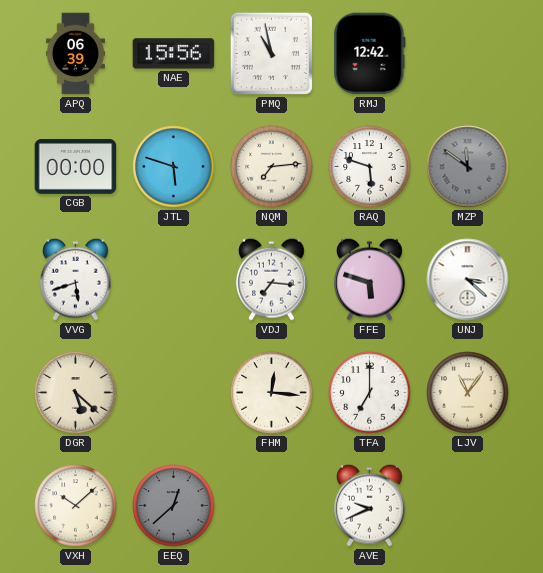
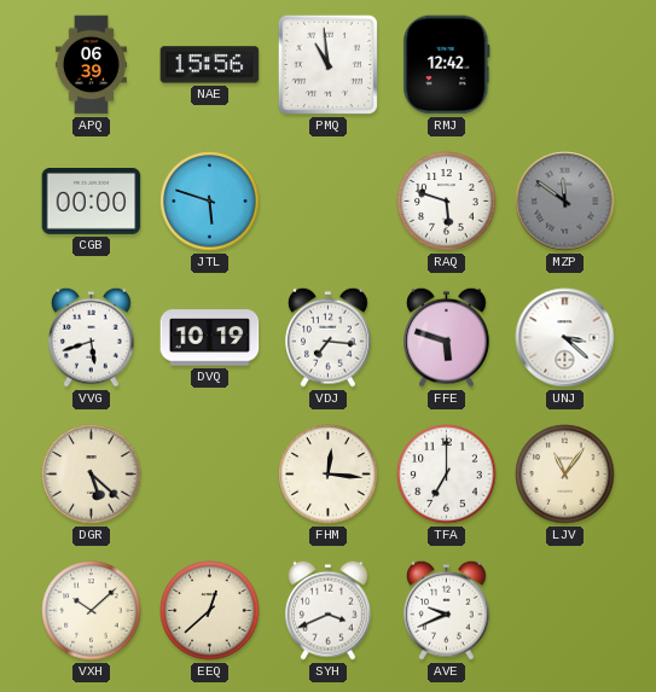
PMQ: 10:58 -> 10:59 (327, 64)
NQM: 7:14 -> none (272, 167)
DVQ: none -> 10:19 (210, 338)
EEQ dial: grey -> cream (210, 611)
SYH: none -> 3:41 (329, 610)
